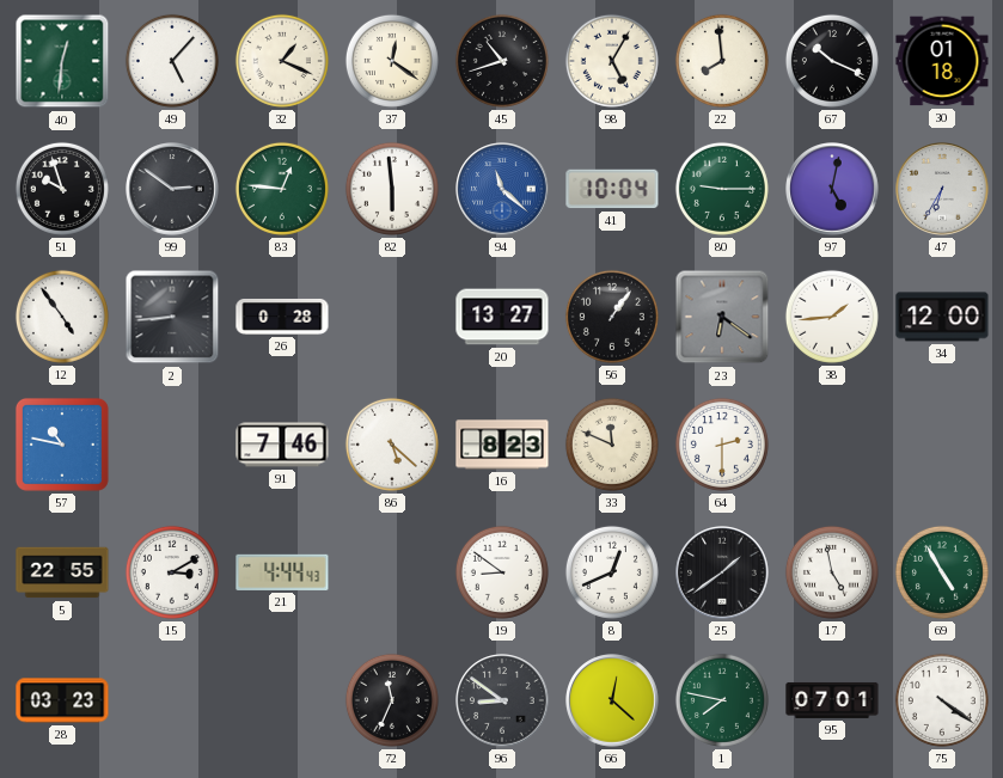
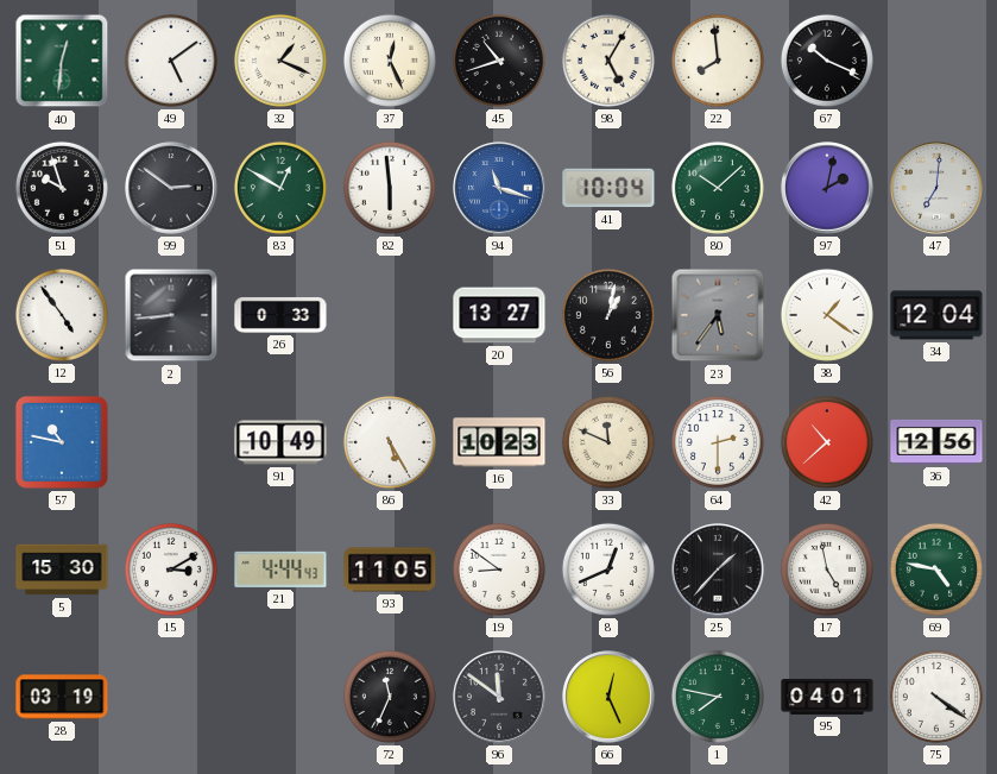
49: 5:07 -> 5:09 (171, 61)
37: 12:21 -> 12:26 (390, 61)
30: 01:18 -> none (942, 61)
83: 12:46 -> 12:50 (280, 188)
94: 11:22 -> 11:18 (499, 188)
80: 9:15 -> 10:08 (718, 188)
97: 5:02 -> 2:02 (827, 188)
47: 6:35 -> 7:01 (936, 188)
26: 0:28 -> 0:33 (280, 315)
56: 1:06 -> 1:02 (608, 315)
23: 6:21 -> 5:36 (718, 315)
38: 1:44 -> 1:21 (827, 315)
34: 12:00 -> 12:04 (936, 315)
91: 7:46 -> 10:49 (280, 442)
86: 5:22 -> 5:25 (390, 442)
16: 8:23 -> 10:23 (499, 442)
42: none -> 10:38 (827, 442)
36: none -> 12:56 (936, 442)
5: 22:55 -> 15:30 (62, 570)
93: none -> 11:05 (390, 570)
25: 1:39 -> 1:37 (718, 570)
69: 4:55 -> 4:47 (936, 570)
28: 03:23 -> 03:19 (62, 697)
96: 8:51 -> 11:51 (499, 697)
66: 12:22 -> 12:26 (608, 697)
95: 07:01 -> 04:01 (827, 697)
